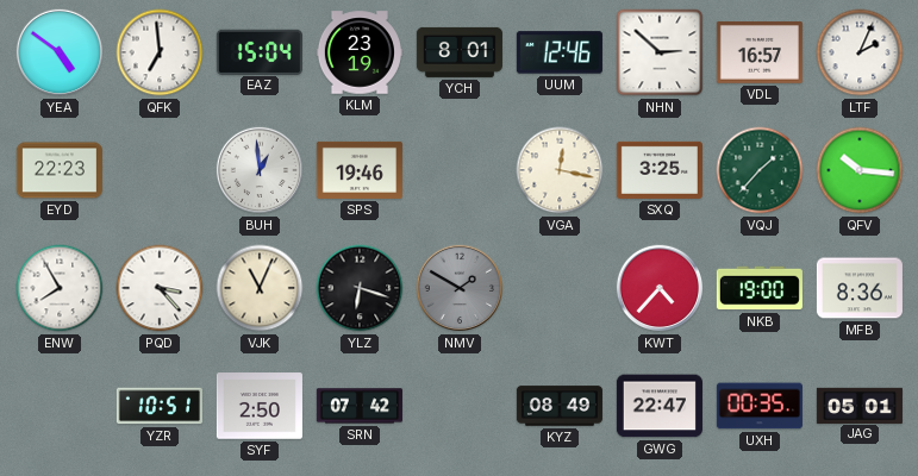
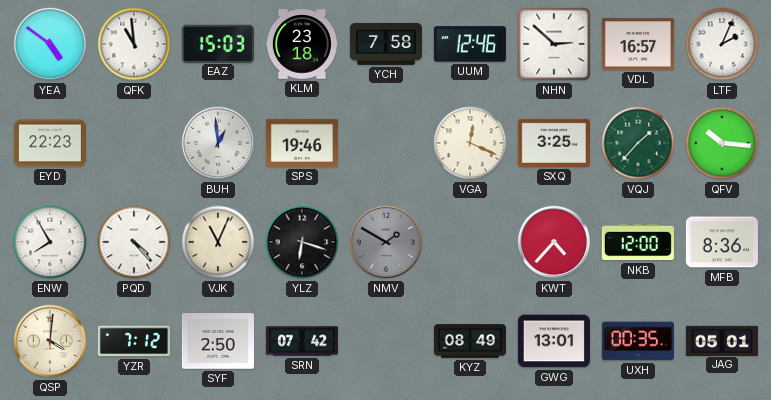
QFK: 6:59 -> 10:59 (134, 44)
EAZ: 15:04 -> 15:03 (218, 43)
KLM: 23:19 -> 23:18 (302, 44)
YCH: 8:01 -> 7:58 (386, 44)
VGA: 12:17 -> 12:19 (470, 143)
PQD: 3:23 -> 4:23 (134, 242)
NKB: 19:00 -> 12:00 (638, 242)
QSP: none -> 4:01 (50, 341)
YZR: 10:51 -> 7:12 (134, 341)
GWG: 22:47 -> 13:01 (554, 341)
